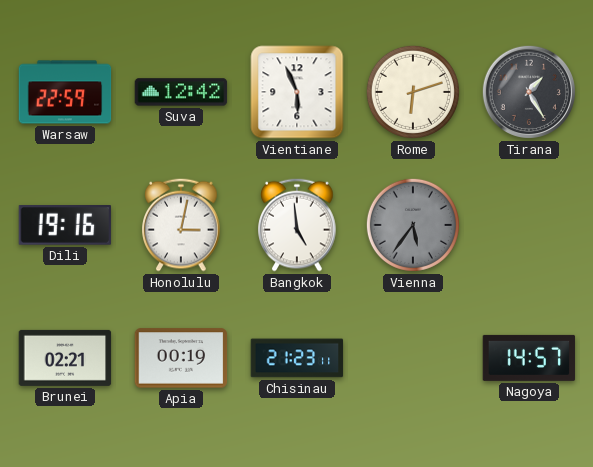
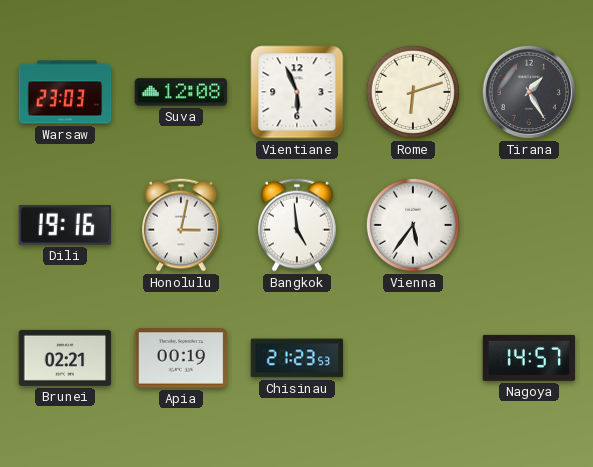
Warsaw: 22:59 -> 23:03 (65, 92)
Suva: 12:42 -> 12:08 (181, 92)
Vienna dial: grey -> white (413, 225)
Chisinau: 21:23:11 -> 21:23:53 (297, 358)
